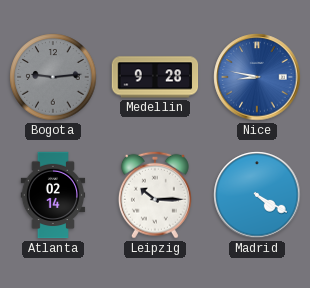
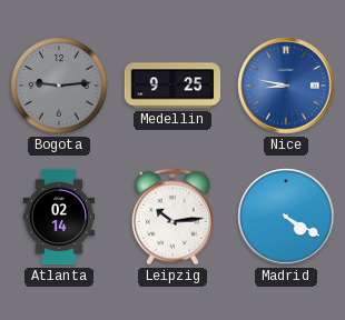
Medellin: 9:28 -> 9:25 (172, 86)
Leipzig: 10:15 -> 10:14 (172, 217)
